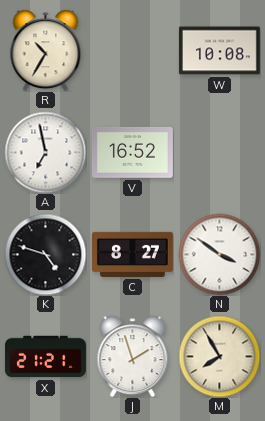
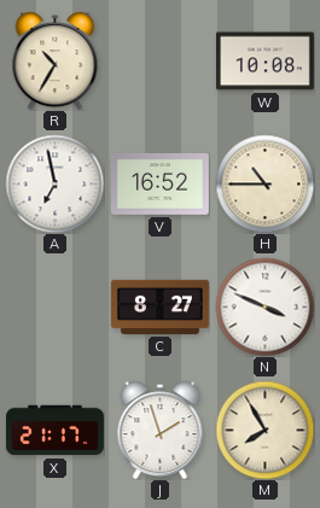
H: none -> 10:45 (264, 183)
K: 4:48 -> none (45, 254)
N: 3:51 -> 3:49 (264, 306)
X: 21:21 -> 21:17 (56, 431)
